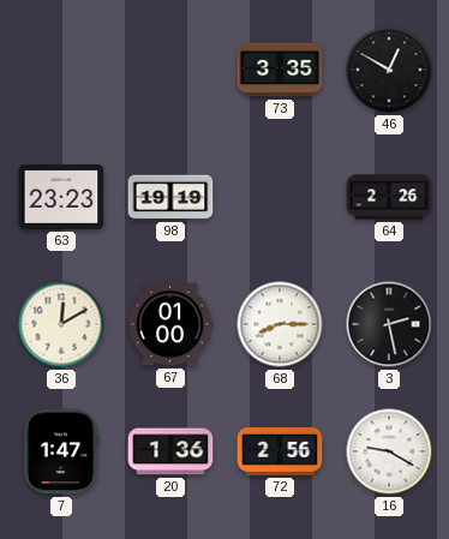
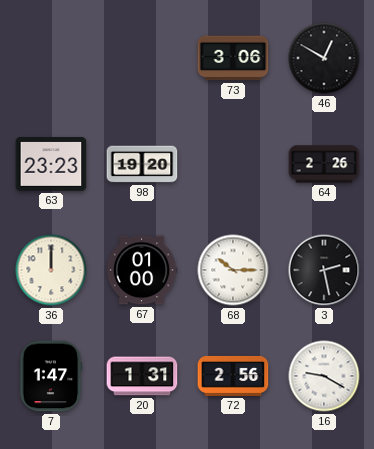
73: 3:35 -> 3:06 (233, 58)
98: 19:19 -> 19:20 (142, 164)
36: 12:10 -> 12:00 (51, 270)
68: 8:15 -> 10:15 (233, 270)
20: 1:36 -> 1:31 (142, 376)
